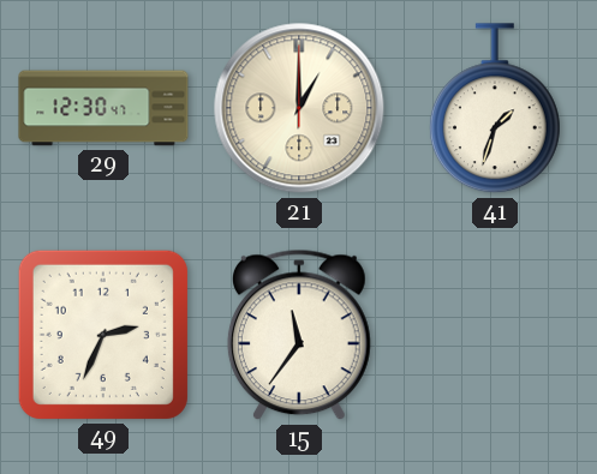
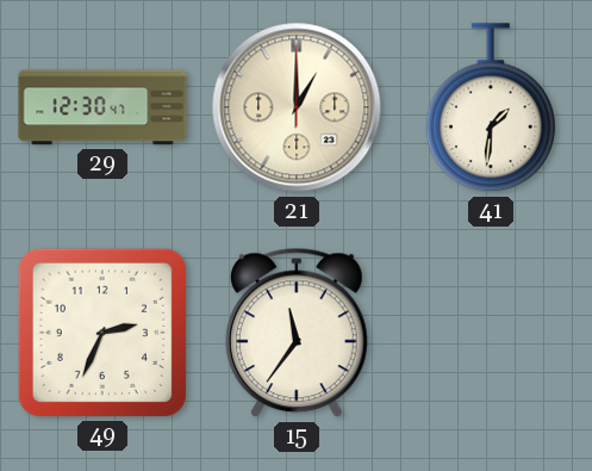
41: 1:33 -> 1:31 (491, 109)
